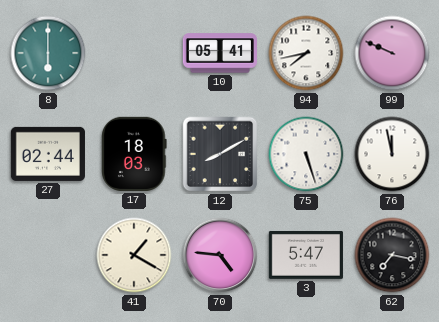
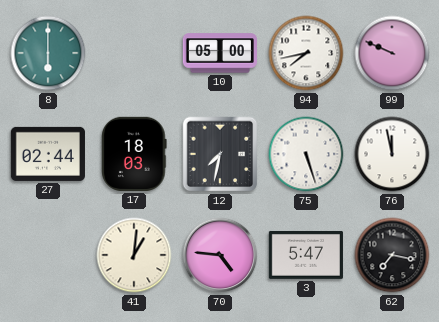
10: 05:41 -> 05:00 (219, 53)
12: 8:10 -> 7:32 (220, 154)
41: 1:20 -> 1:01 (134, 255)
